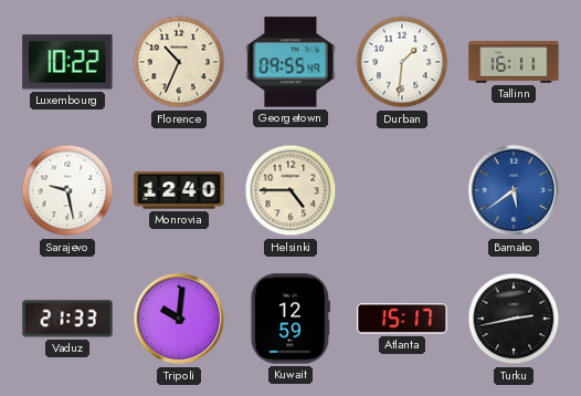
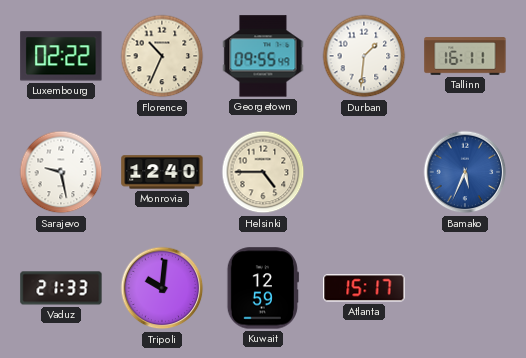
Luxembourg: 10:22 -> 02:22 (61, 56)
Bamako: 5:39 -> 5:34 (465, 172)
Turku: 2:43 -> none (514, 319)
